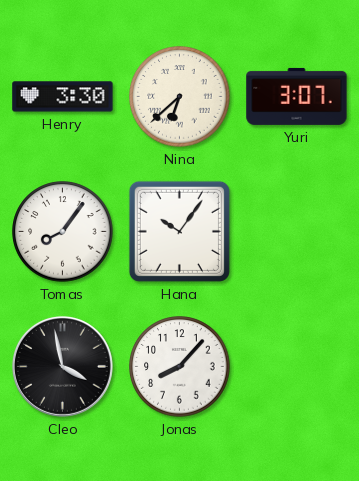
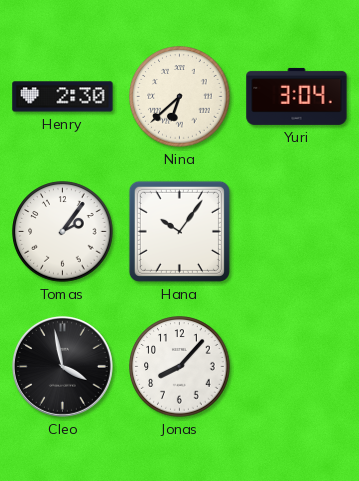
Henry: 3:30 -> 2:30 (63, 97)
Yuri: 3:07 -> 3:04 (297, 96)
Tomas: 8:06 -> 2:06 (63, 232)
